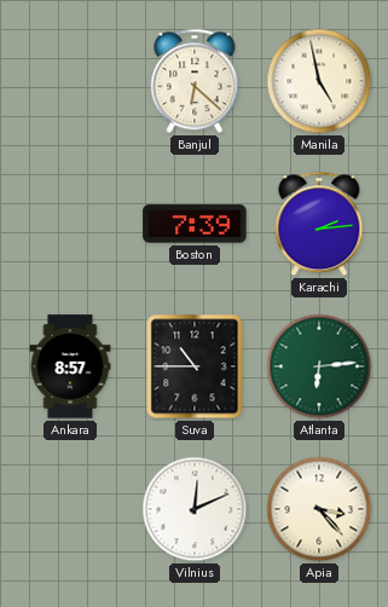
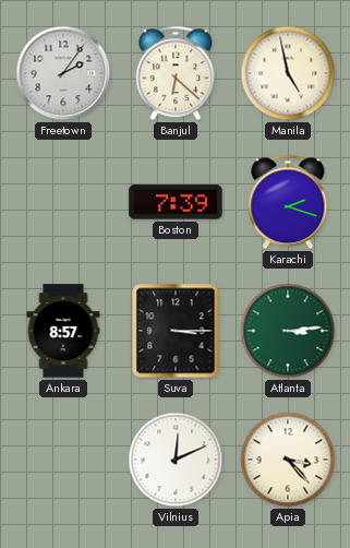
Freetown: none -> 2:06 (63, 73)
Karachi: 2:14 -> 2:18 (288, 202)
Suva: 10:45 -> 3:15 (176, 331)
Atlanta: 6:14 -> 3:14 (288, 331)
